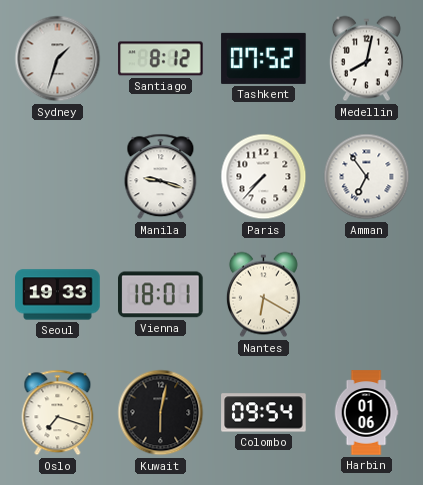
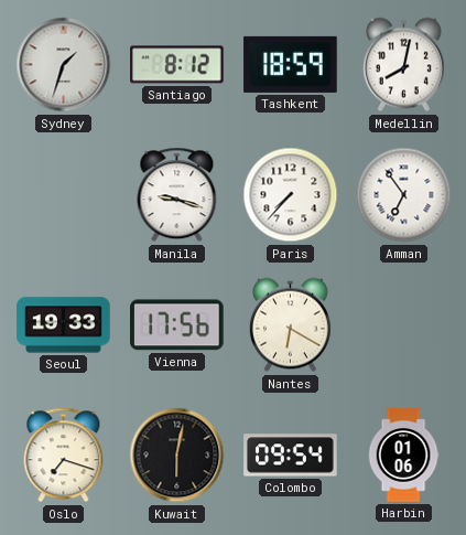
Tashkent: 07:52 -> 18:59 (291, 64)
Vienna: 18:01 -> 17:56 (177, 325)
